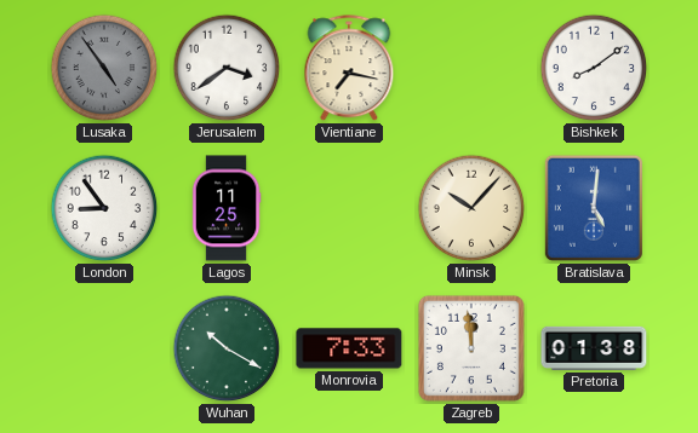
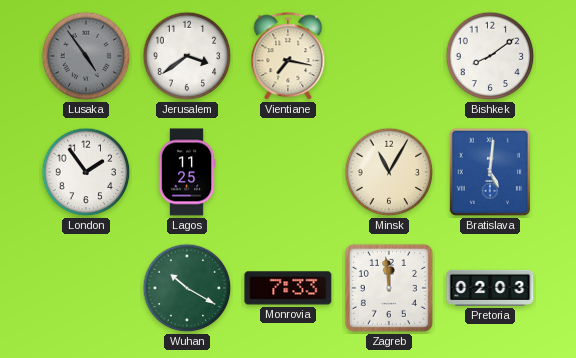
London: 8:54 -> 1:54 (86, 172)
Minsk: 10:07 -> 11:05 (389, 172)
Pretoria: 01:38 -> 02:03 (490, 288)
